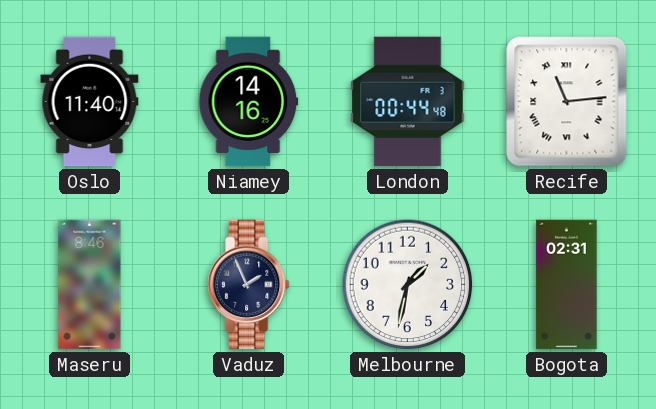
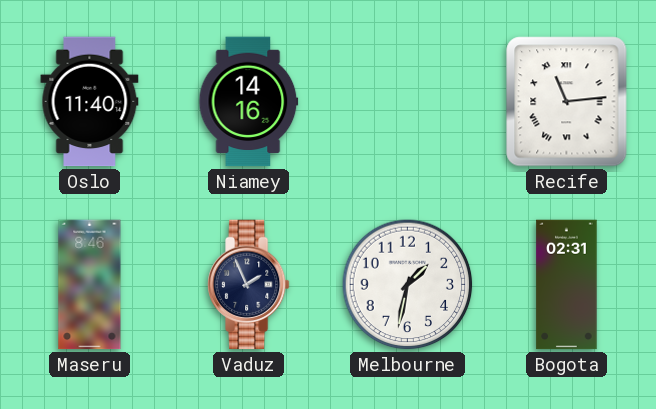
London: 00:44 -> none (408, 102)
